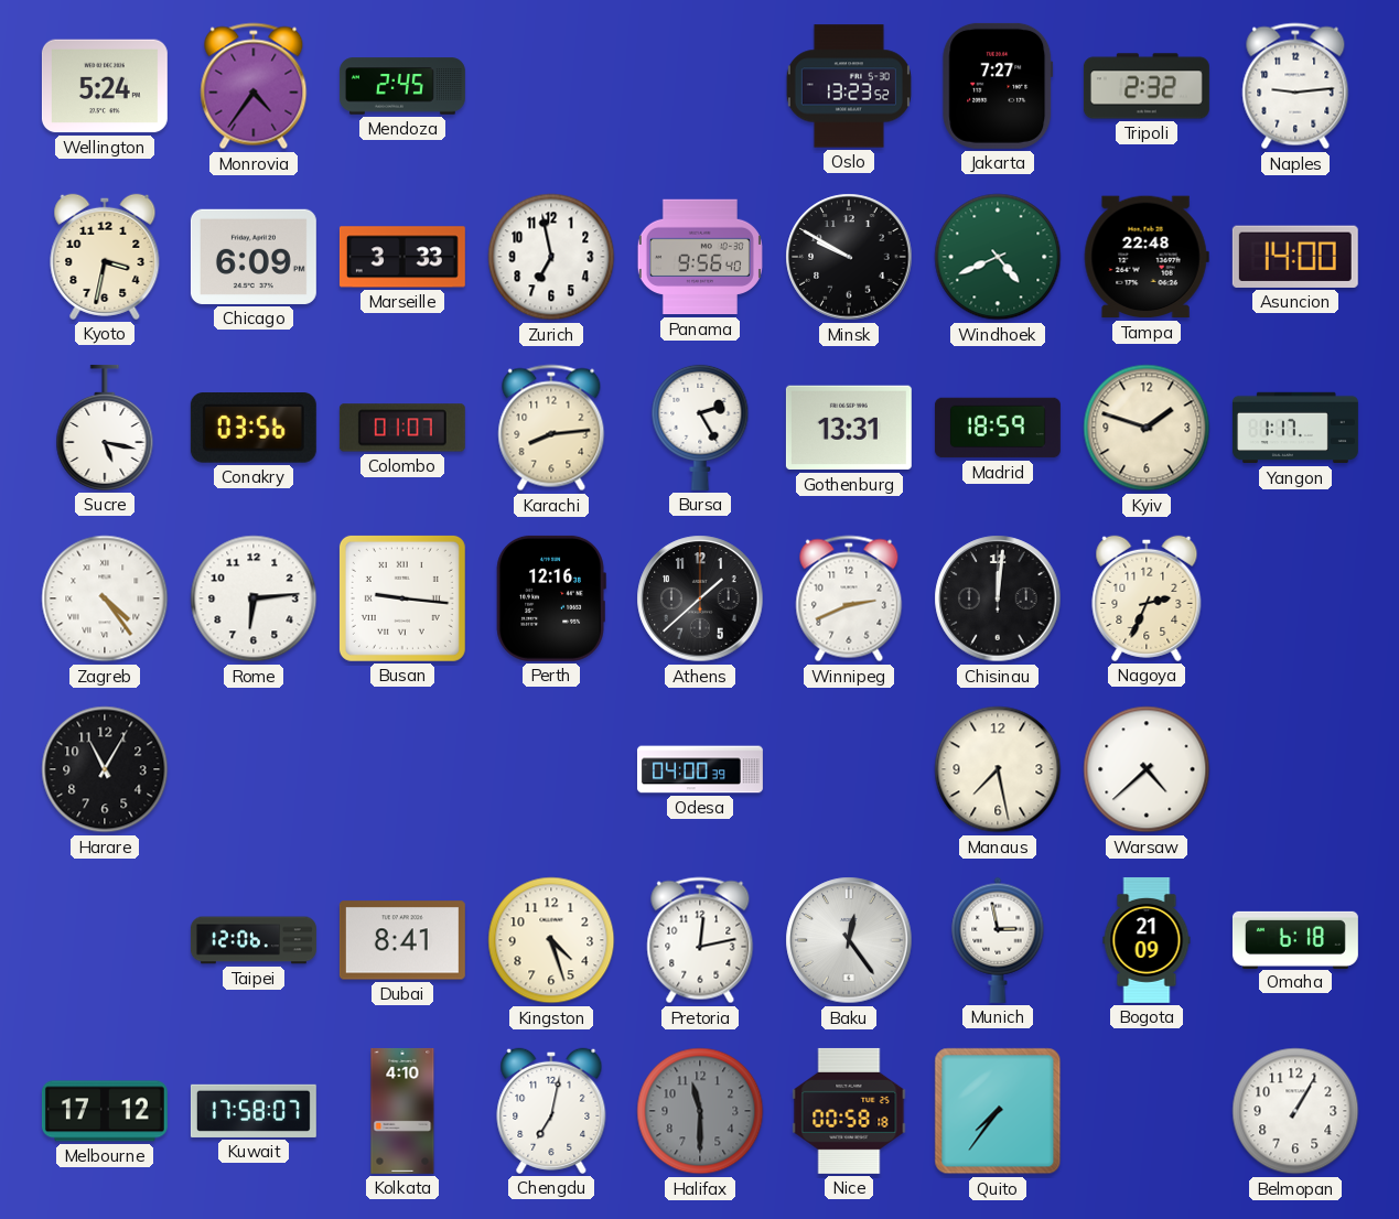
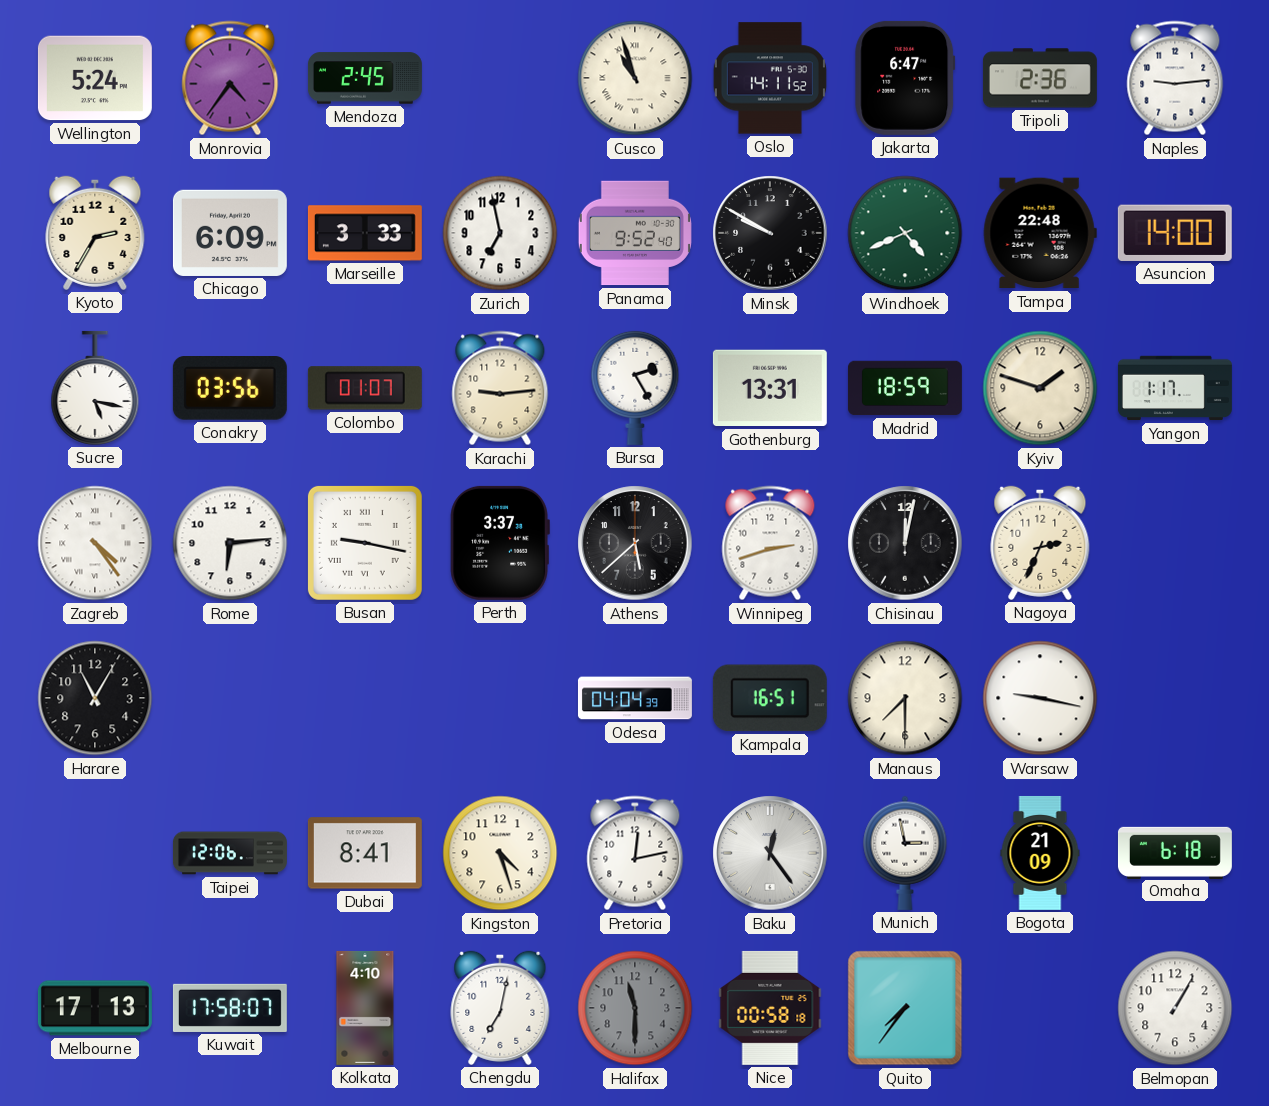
Cusco: none -> 10:57 (635, 78)
Oslo: 13:23 -> 14:11 (770, 78)
Jakarta: 7:27 -> 6:47 (905, 78)
Tripoli: 2:32 -> 2:36 (1040, 78)
Kyoto: 3:32 -> 2:35 (95, 233)
Panama: 9:56 -> 9:52 (635, 233)
Karachi: 8:14 -> 9:14 (500, 388)
Busan: 9:16 -> 9:17 (365, 543)
Perth: 12:16 -> 3:37 (500, 543)
Athens: 1:38 -> 5:38 (635, 543)
Winnipeg: 2:41 -> 2:42 (770, 543)
Chisinau: 12:01 -> 12:02 (905, 543)
Odesa: 04:00 -> 04:04 (635, 698)
Kampala: none -> 16:51 (770, 698)
Manaus: 7:28 -> 7:30 (905, 698)
Warsaw: 4:38 -> 9:17 (1040, 698)
Melbourne: 17:12 -> 17:13 (95, 1008)
